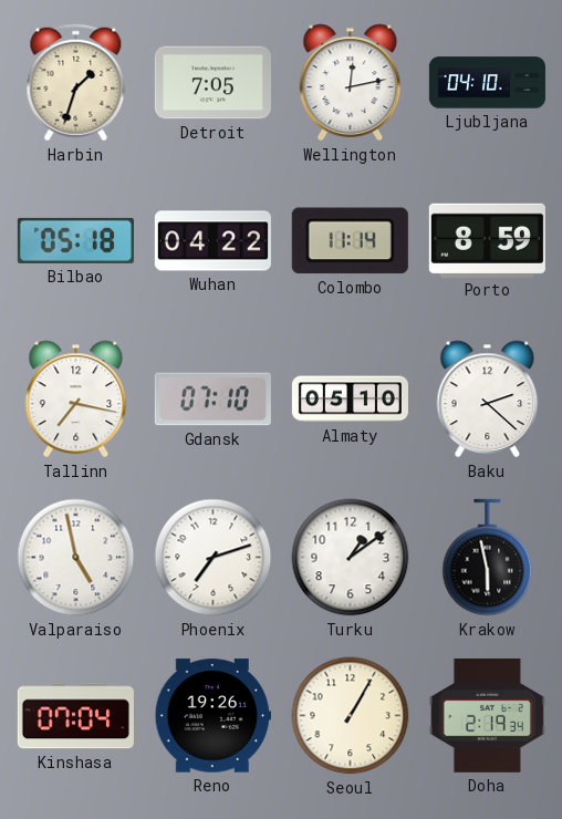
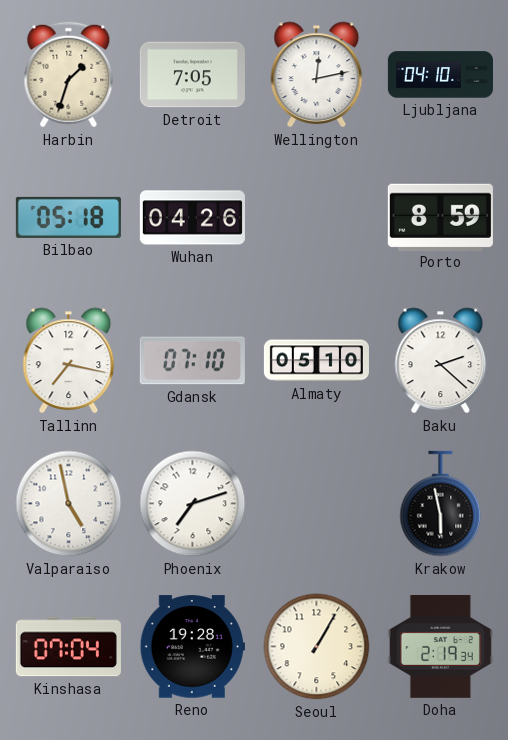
Wuhan: 04:22 -> 04:26 (192, 218)
Colombo: 11:14 -> none (350, 241)
Turku: 1:09 -> none (351, 558)
Reno: 19:26 -> 19:28 (192, 647)
